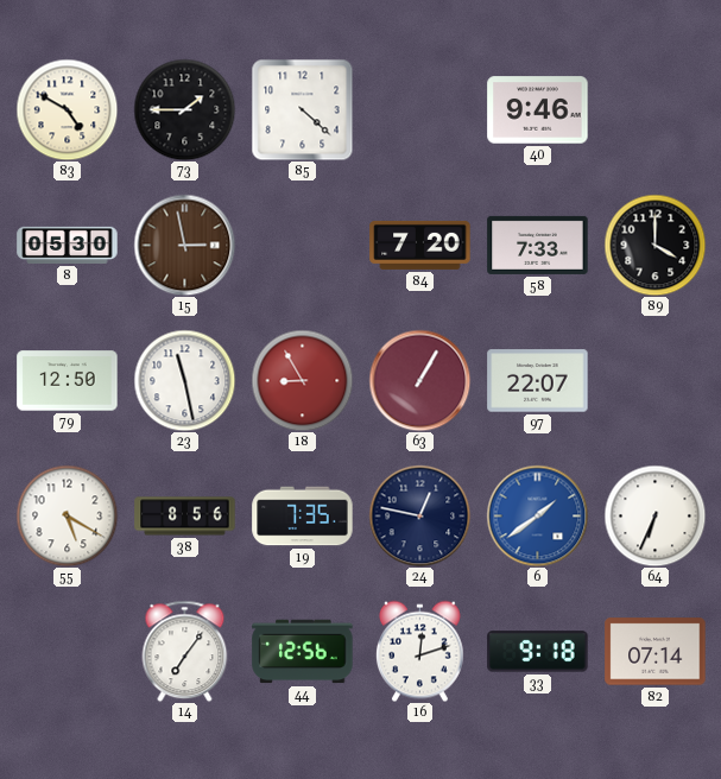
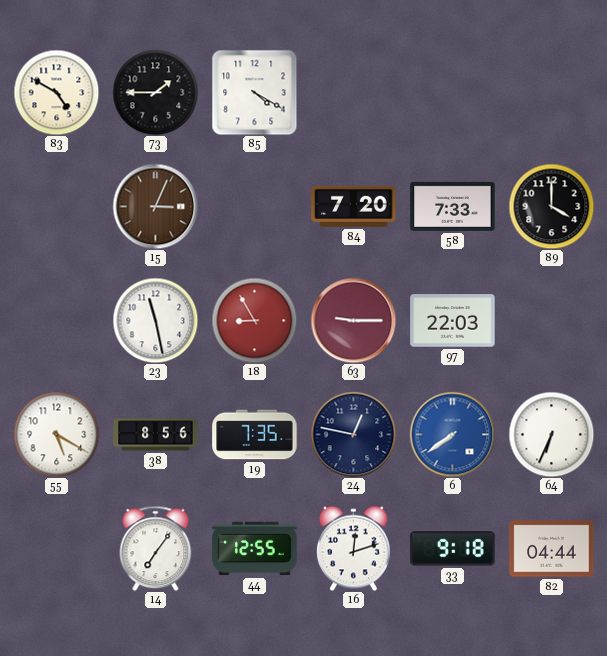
85: 4:22 -> 4:20 (254, 92)
40: 9:46 -> none (538, 110)
8: 05:30 -> none (68, 245)
15: 2:58 -> 3:04 (155, 206)
79: 12:50 -> none (68, 381)
63: 1:05 -> 9:15 (353, 320)
97: 22:07 -> 22:03 (453, 321)
6: 1:39 -> 7:39 (452, 434)
44: 12:56 -> 12:55 (255, 549)
82: 07:14 -> 04:44 (552, 549)
